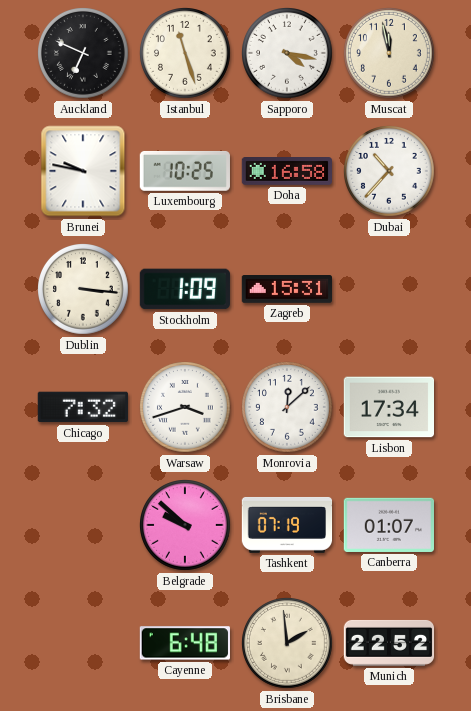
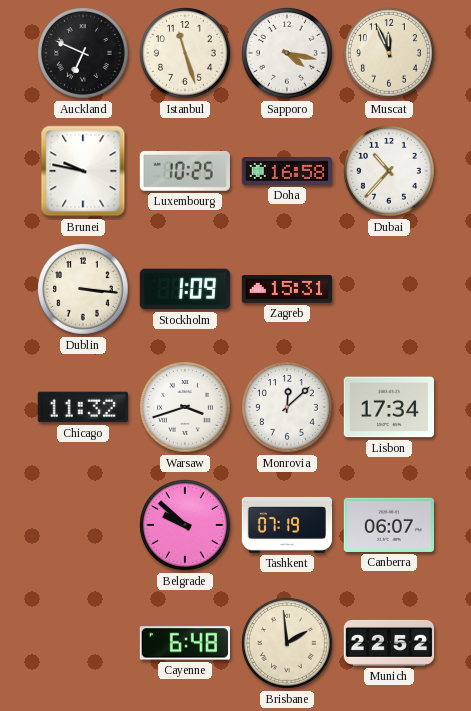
Muscat: 11:58 -> 11:56 (390, 54)
Chicago: 7:32 -> 11:32 (83, 407)
Canberra: 01:07 -> 06:07 (388, 525)
